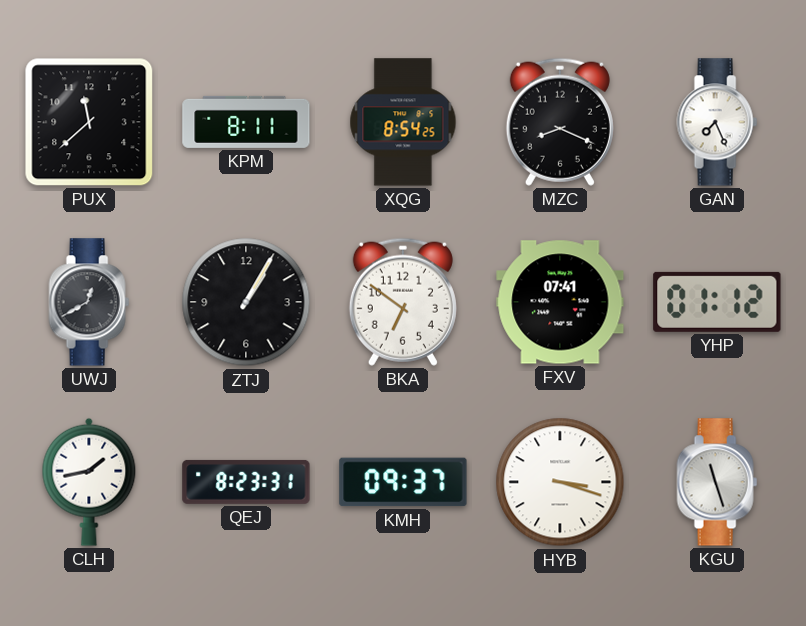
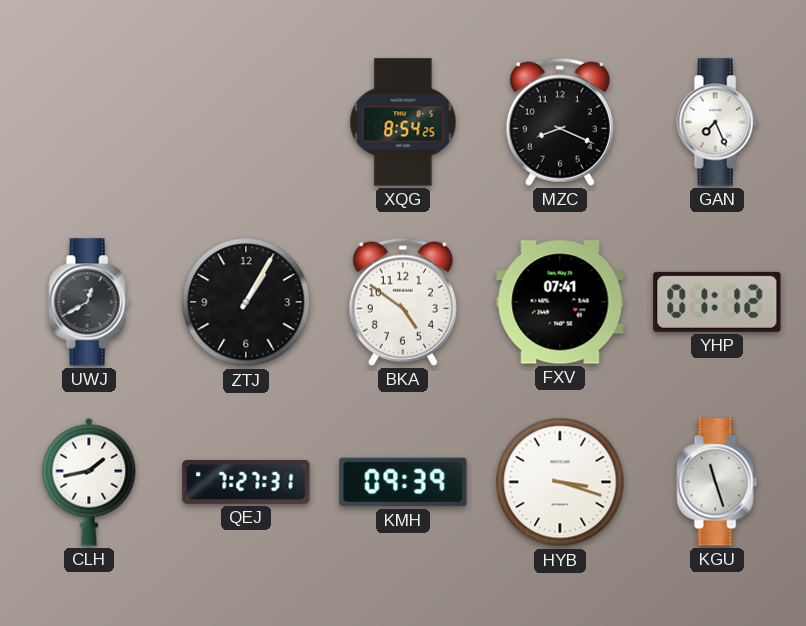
PUX: 11:38 -> none (89, 122)
KPM: 8:11 -> none (246, 122)
BKA: 6:51 -> 4:51 (403, 302)
QEJ: 8:23 -> 7:27 (246, 482)
KMH: 09:37 -> 09:39 (403, 482)
